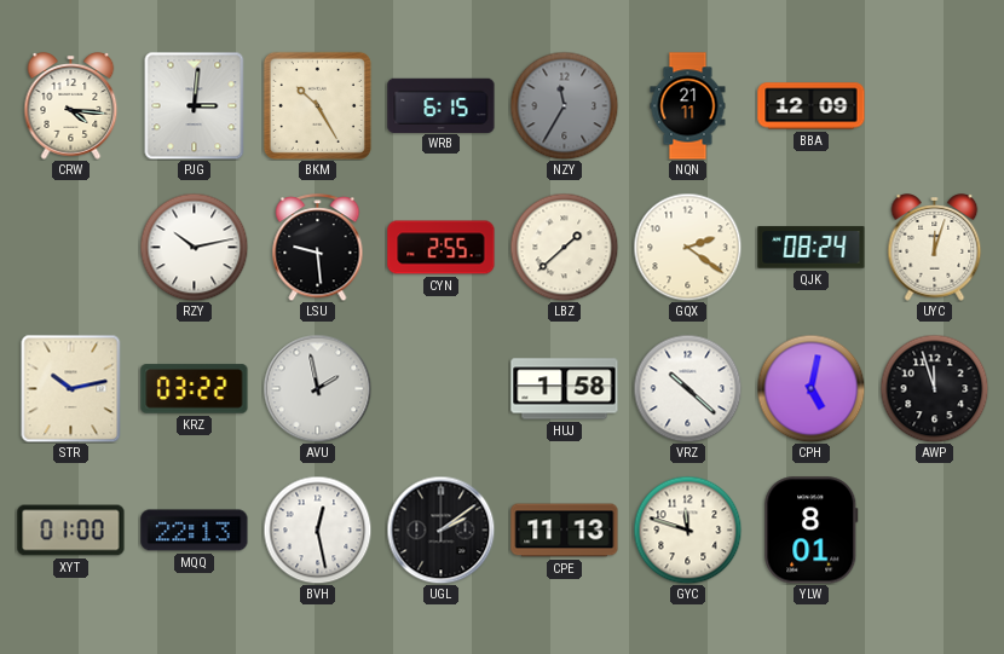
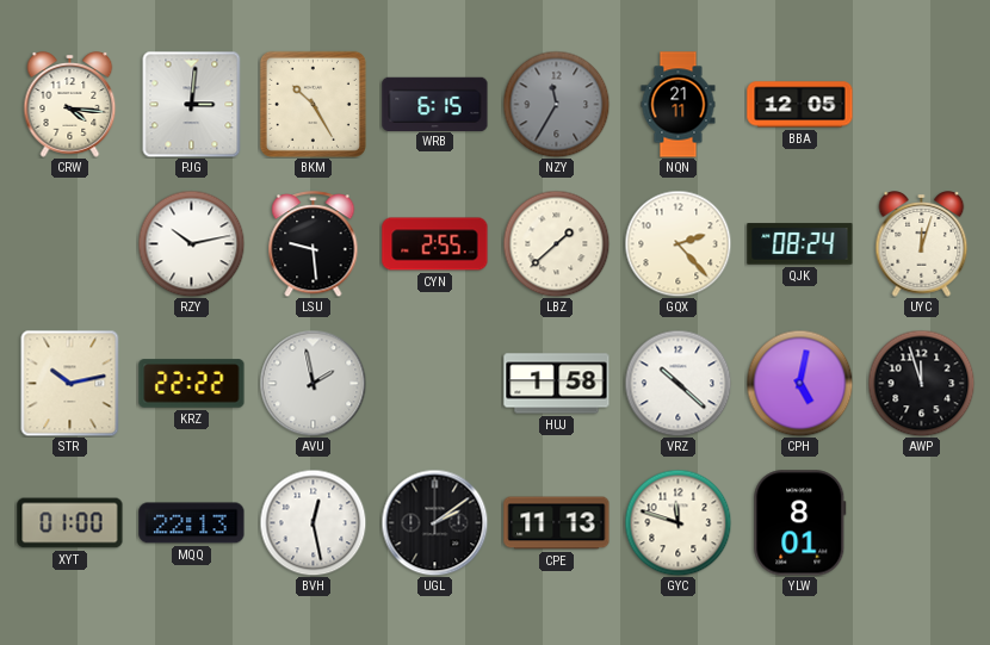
BBA: 12:09 -> 12:05 (800, 105)
GQX: 2:21 -> 2:23 (677, 243)
KRZ: 03:22 -> 22:22 (192, 384)
